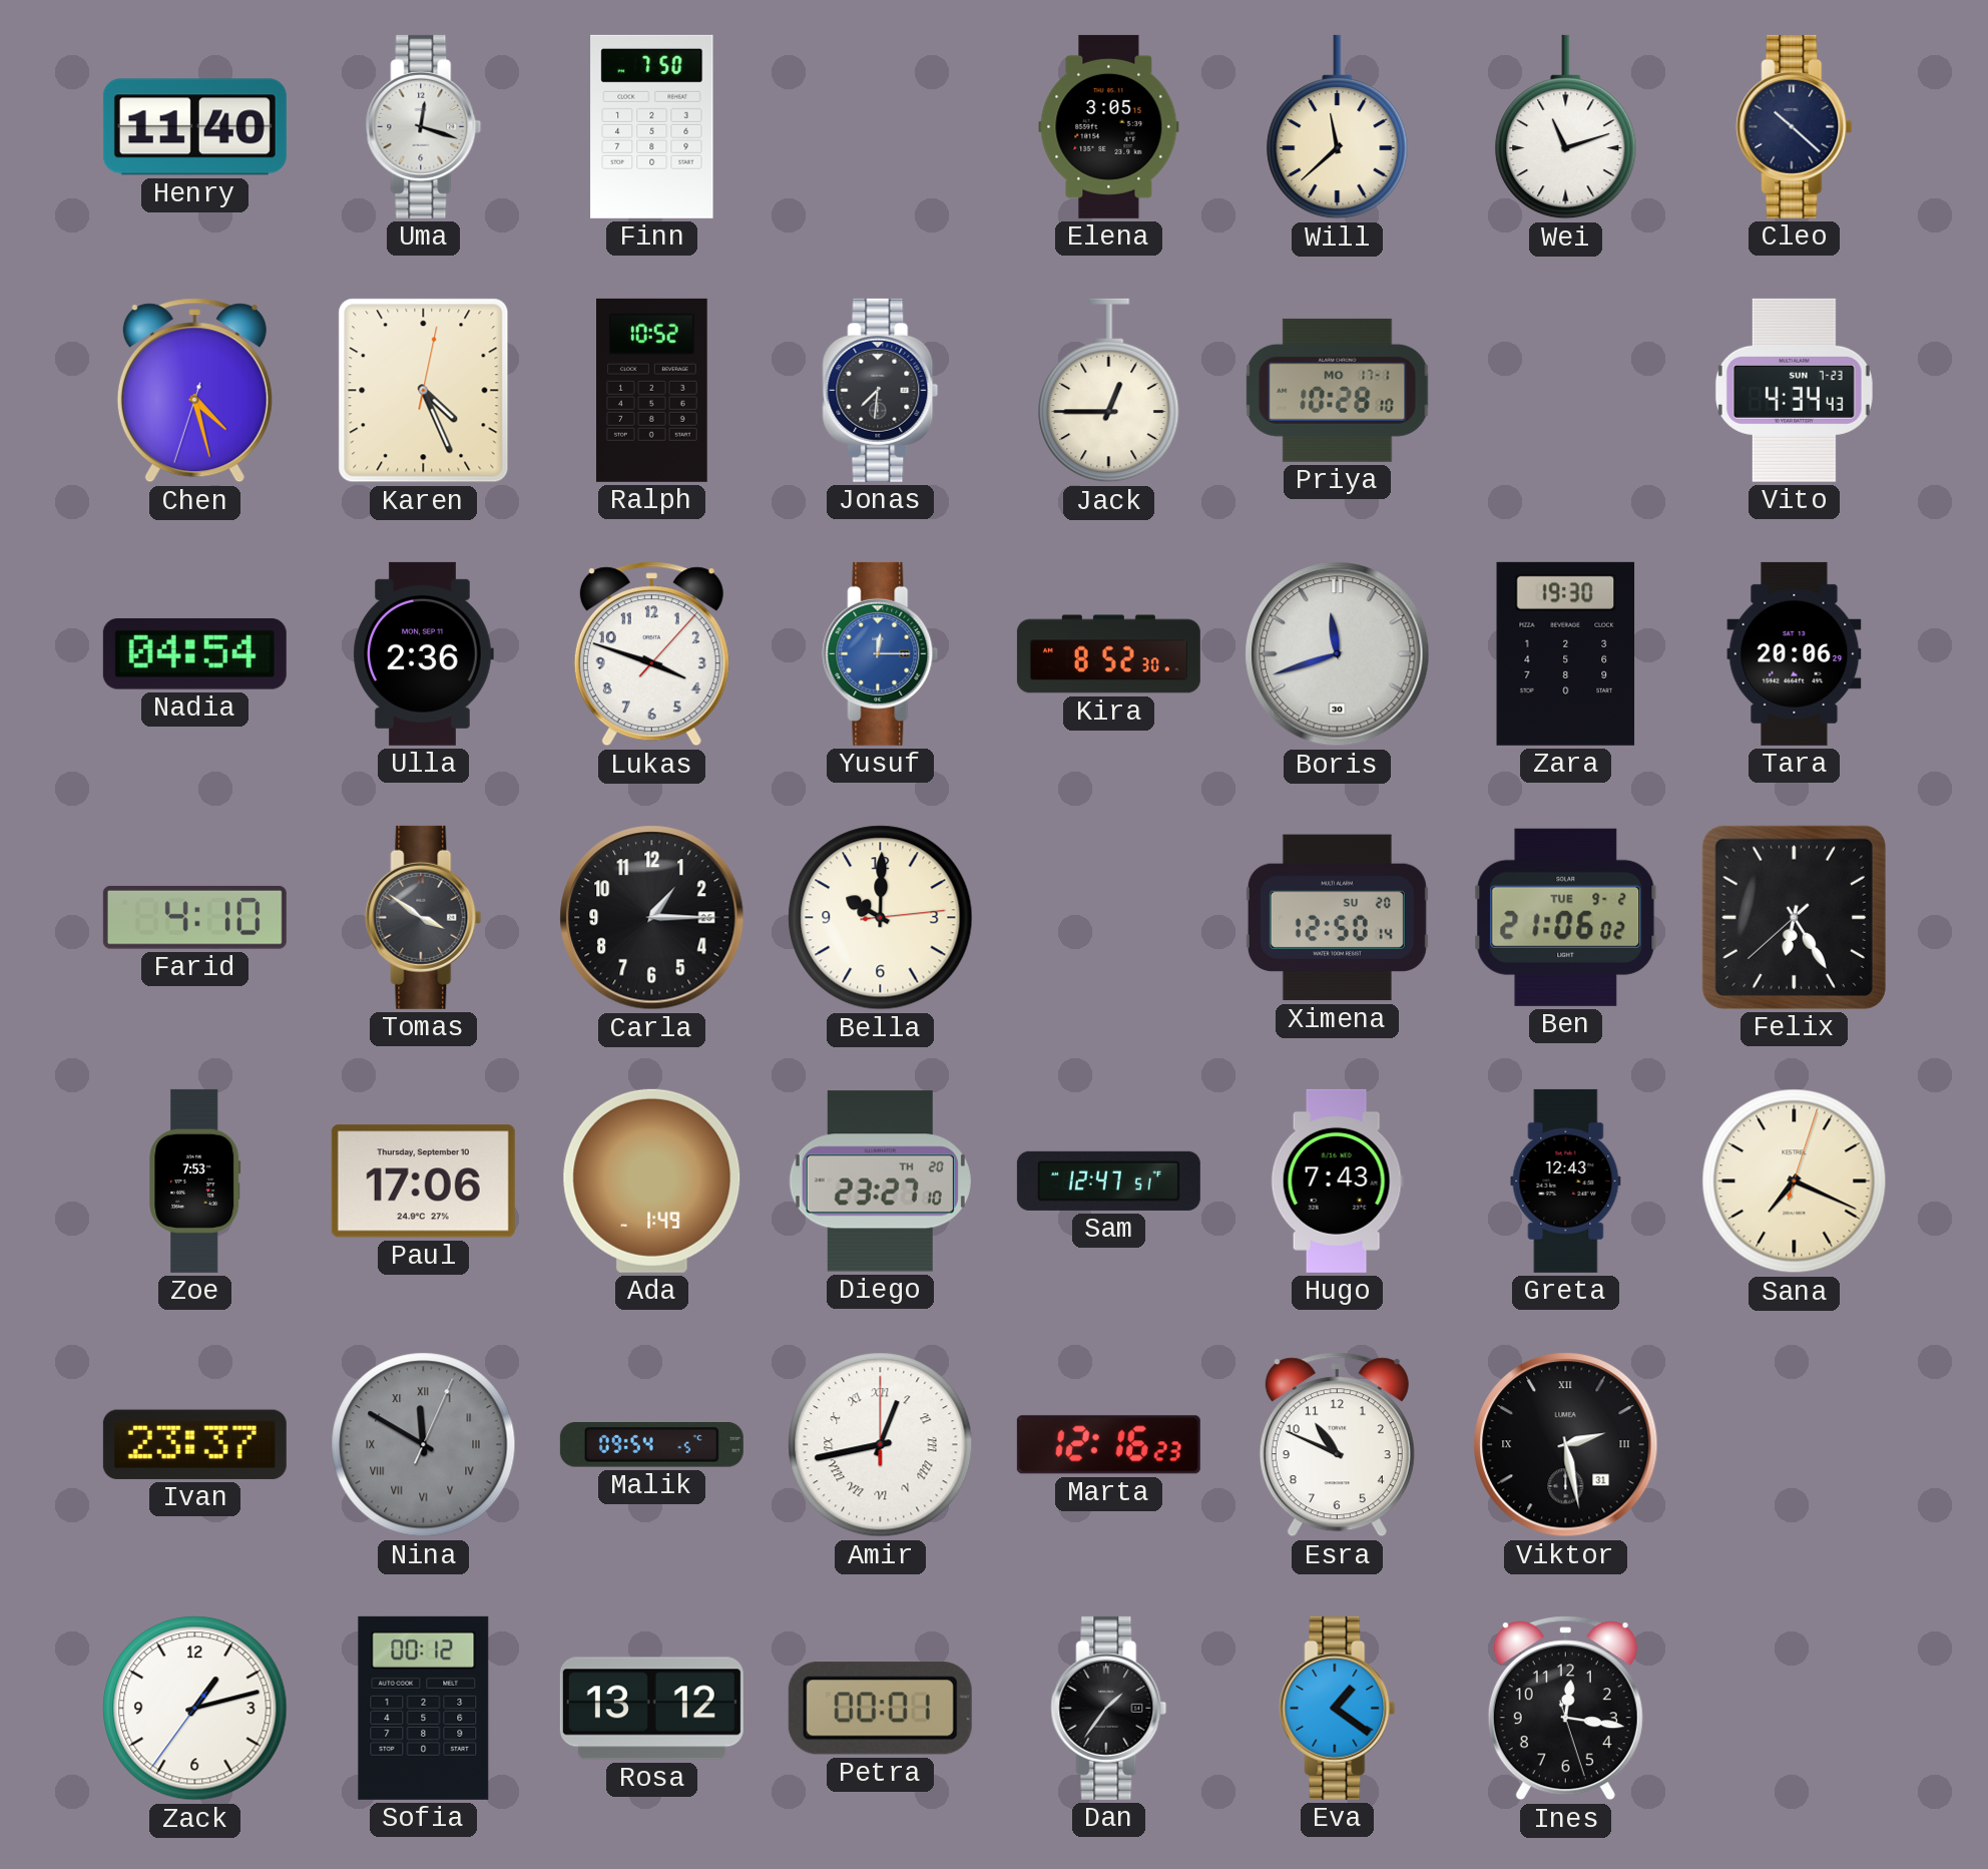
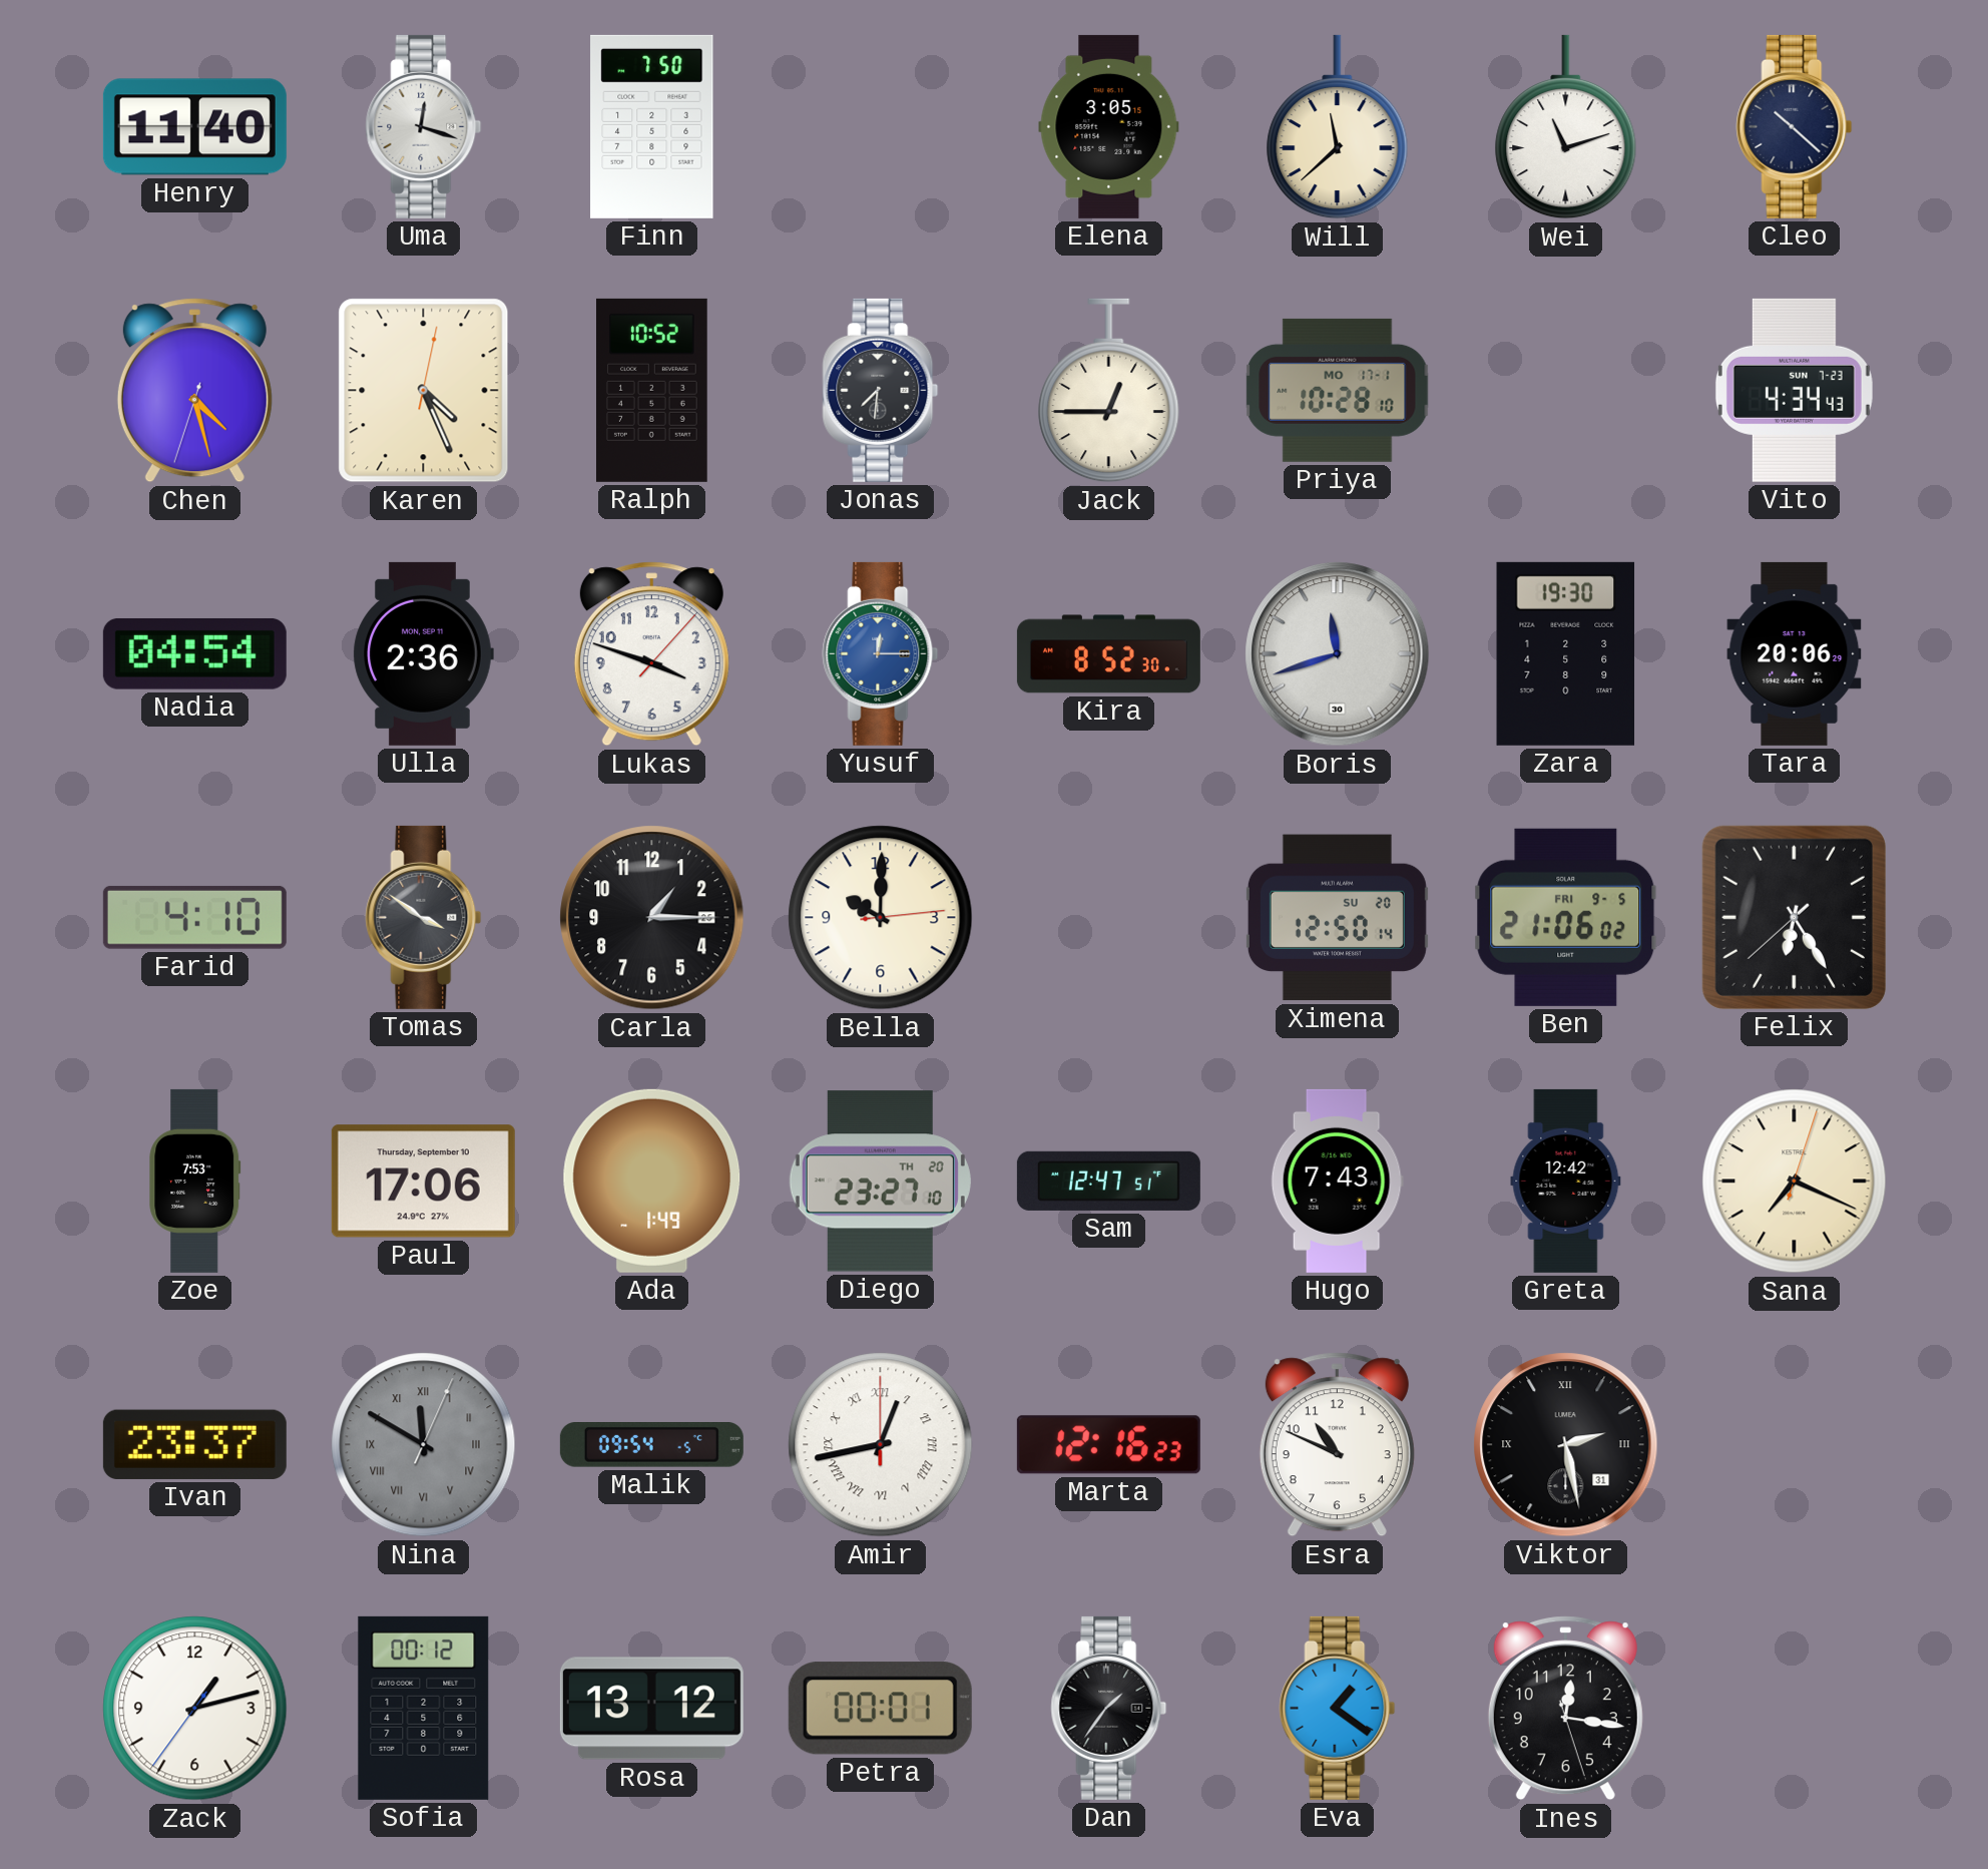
Ben date: TUE 9-2 -> FRI 9-5 (1566, 917)
Greta: 12:43 -> 12:42 (1566, 1181)
